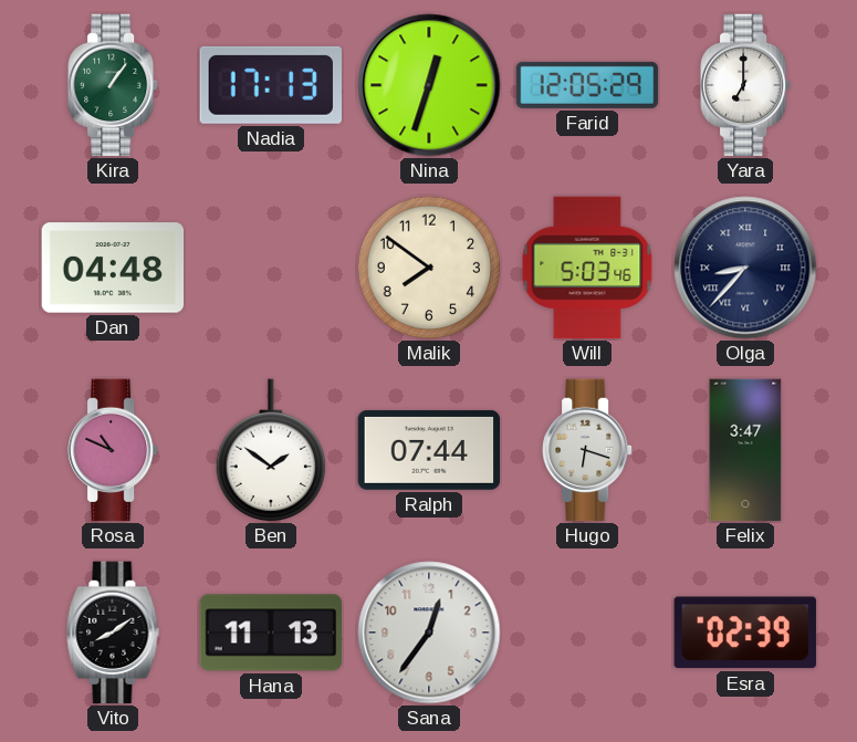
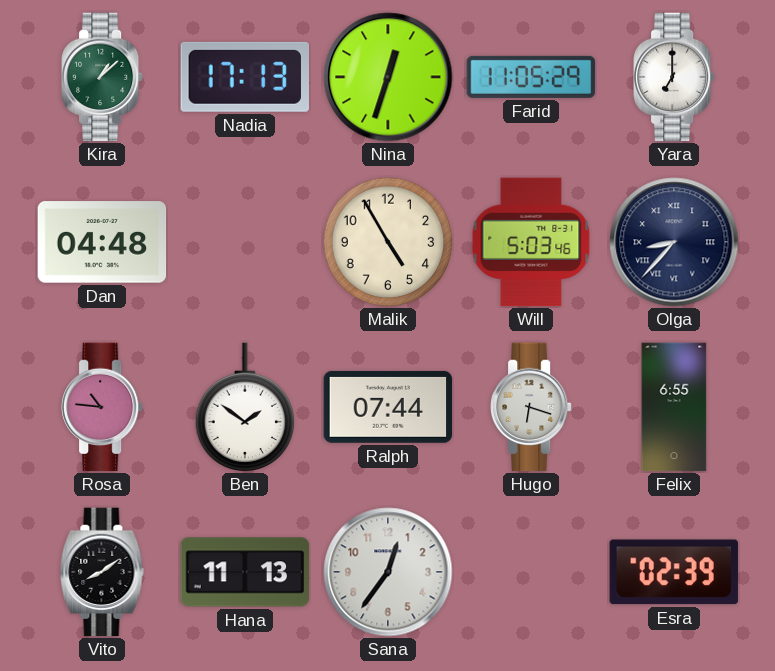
Kira: 1:06 -> 1:08 (103, 77)
Farid: 12:05 -> 11:05 (531, 77)
Malik: 7:51 -> 4:55 (388, 242)
Rosa: 10:49 -> 10:46 (103, 407)
Felix: 3:47 -> 6:55 (674, 407)
